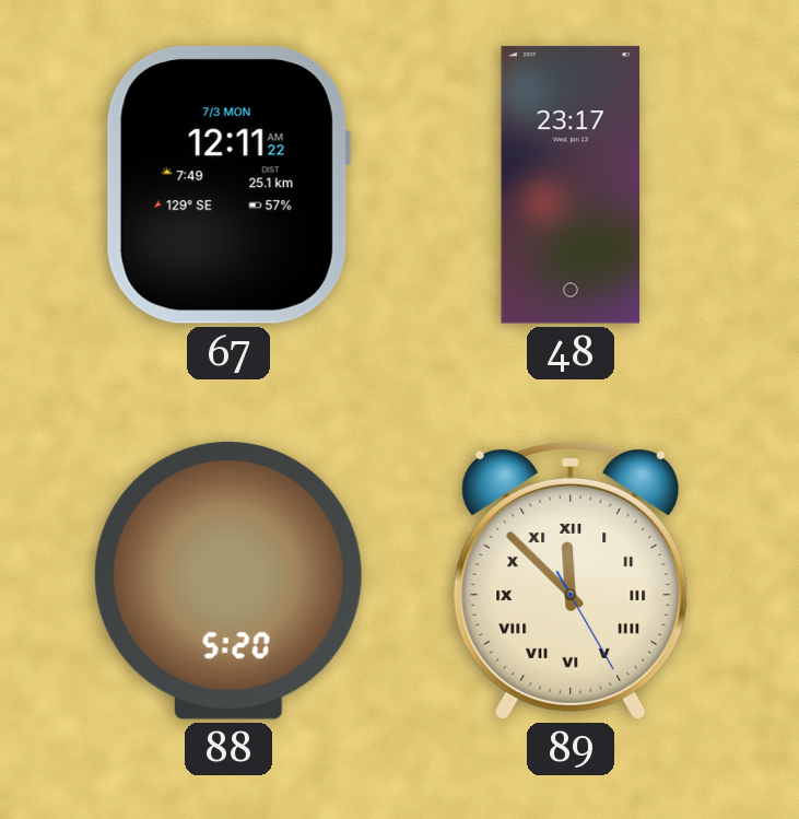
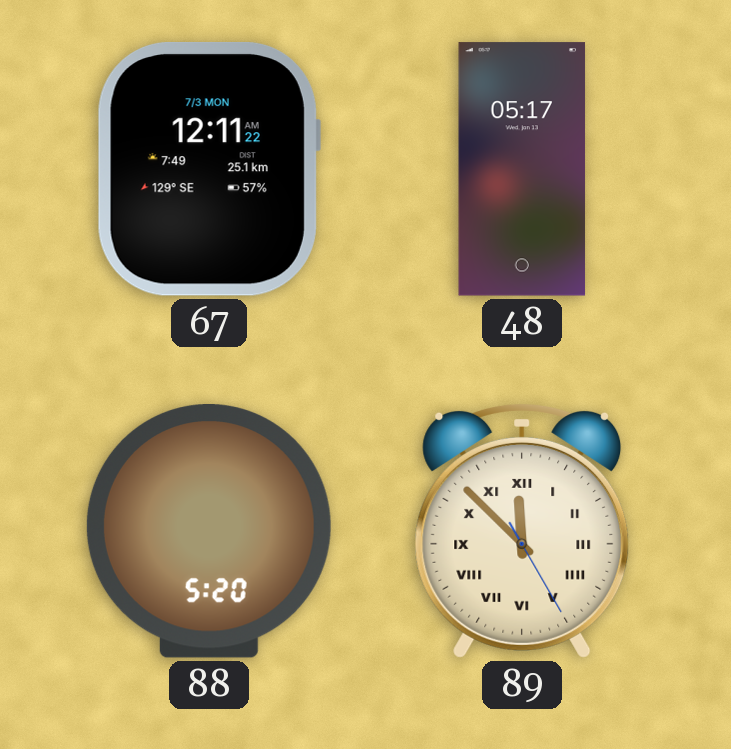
48: 23:17 -> 05:17 (522, 169)
